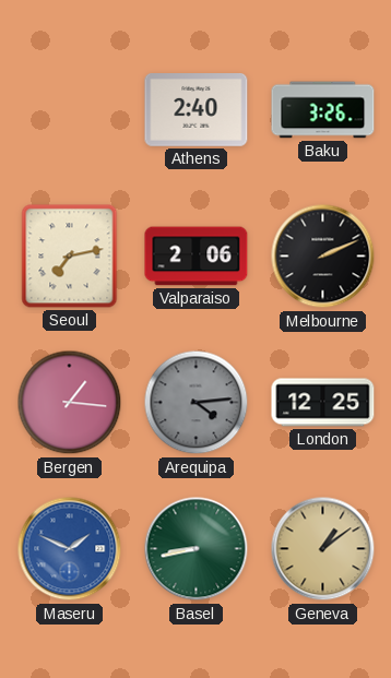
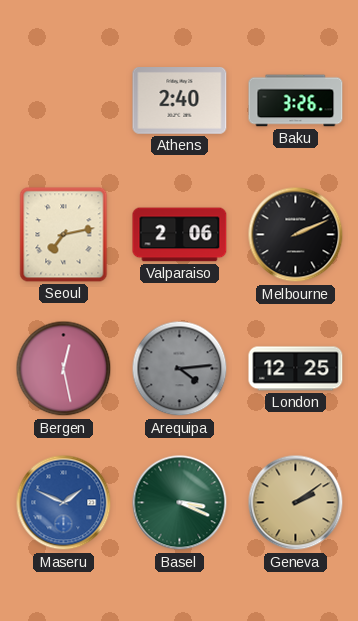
Bergen: 1:16 -> 12:28 (64, 369)
Basel: 8:43 -> 3:19 (180, 503)
Geneva: 1:09 -> 2:09 (296, 503)
